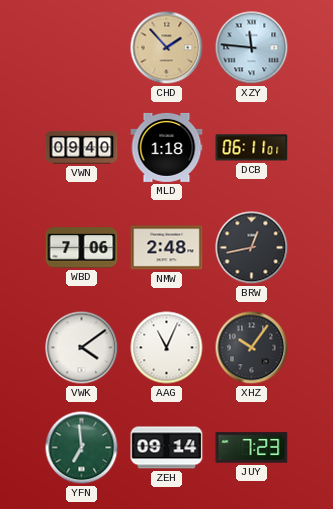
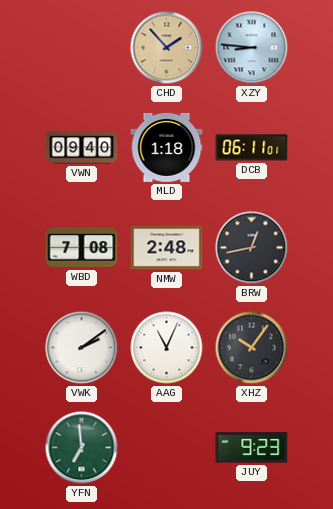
XZY: 11:46 -> 8:46 (252, 48)
WBD: 7:06 -> 7:08 (82, 248)
VWK: 4:09 -> 2:09 (82, 348)
ZEH: 09:14 -> none (167, 448)
JUY: 7:23 -> 9:23 (252, 448)
